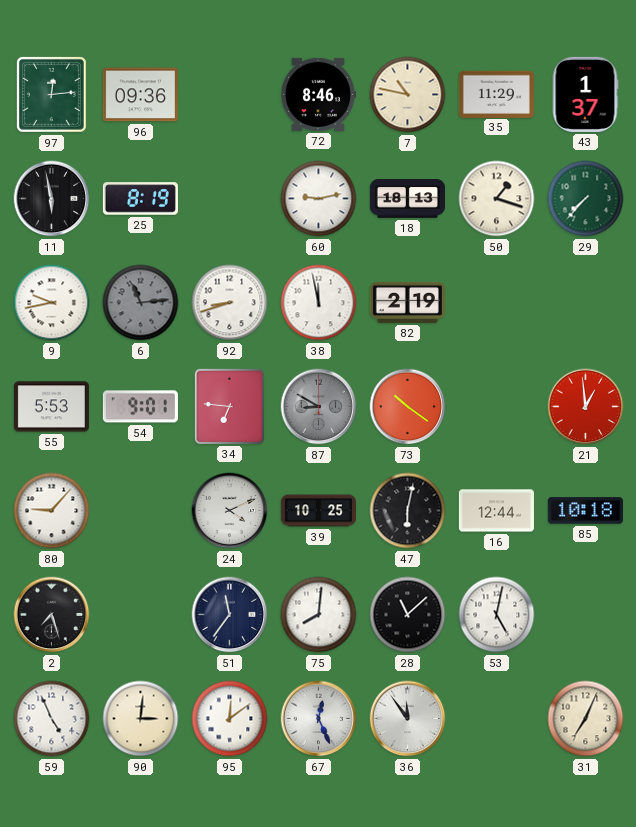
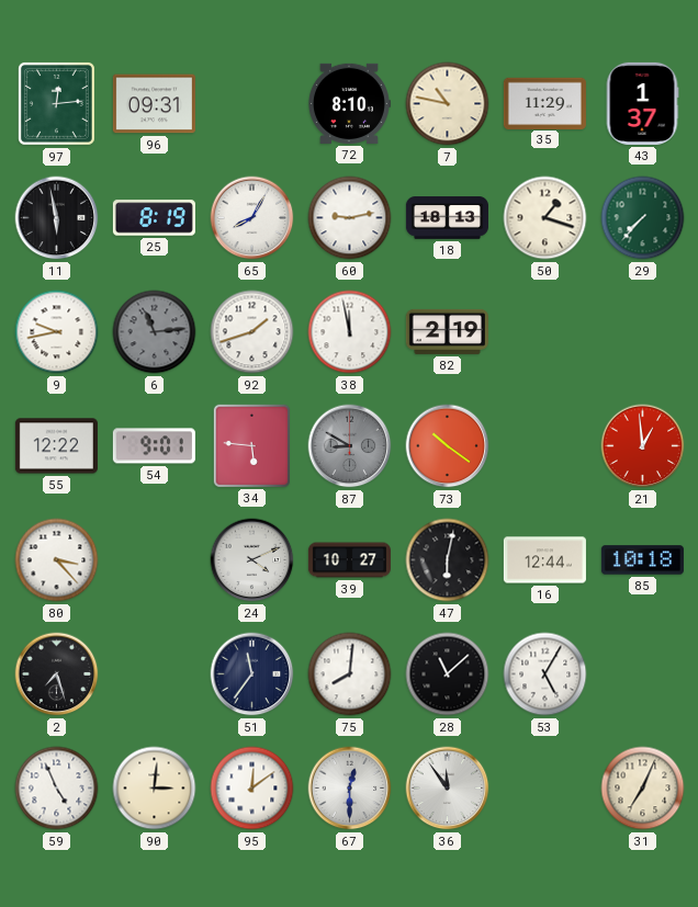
96: 09:36 -> 09:31 (154, 104)
72: 8:46 -> 8:10 (350, 103)
65: none -> 8:05 (252, 218)
92: 8:42 -> 1:42 (252, 332)
55: 5:53 -> 12:22 (56, 446)
34: 6:46 -> 5:46 (251, 445)
80: 9:07 -> 3:23 (57, 560)
39: 10:25 -> 10:27 (349, 560)
53: 5:02 -> 5:05 (545, 674)
67: 12:26 -> 12:30 (350, 789)
